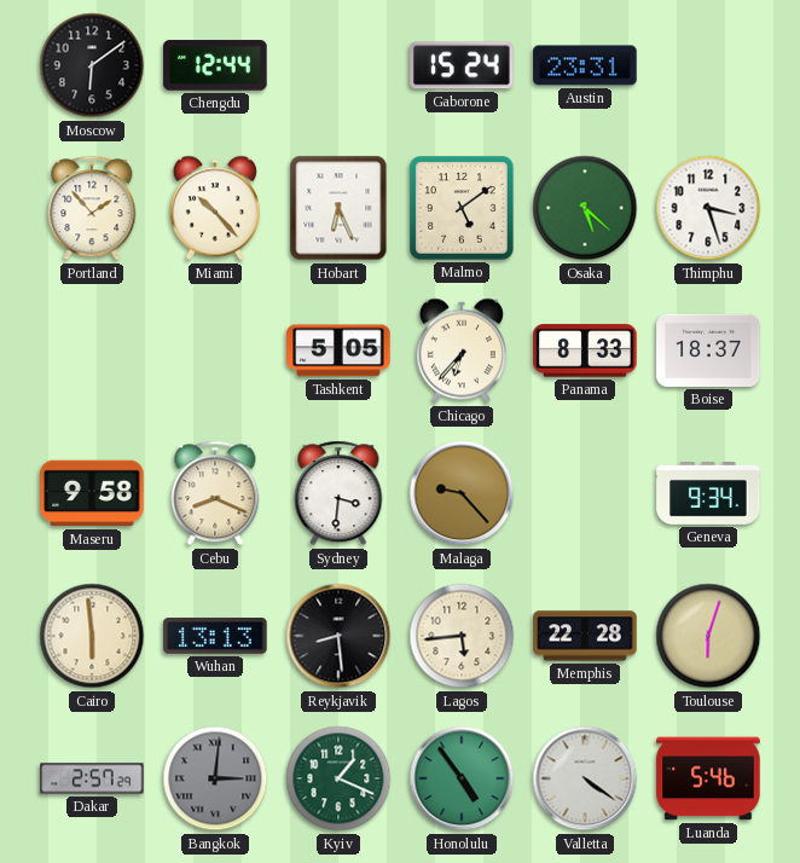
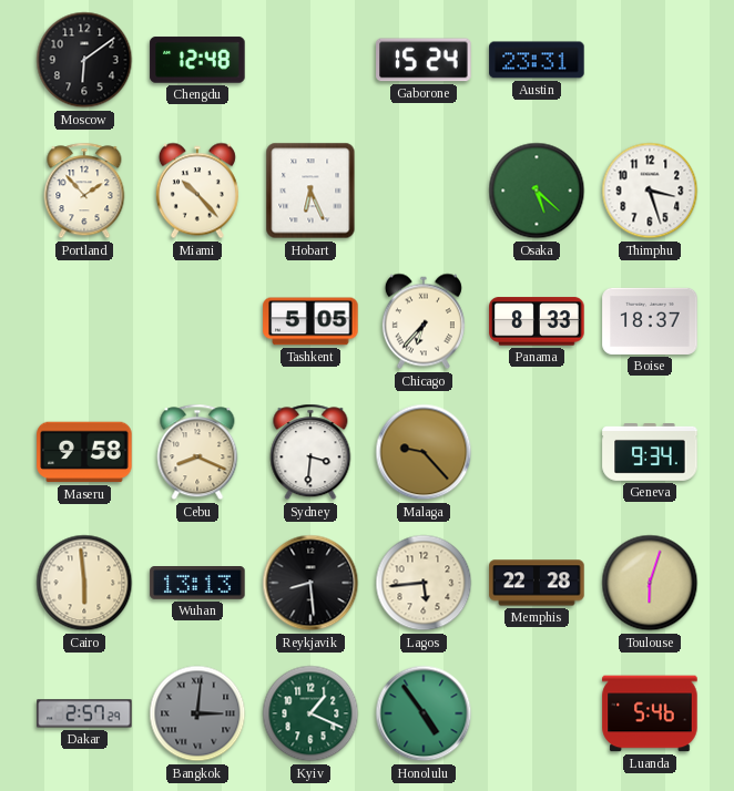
Chengdu: 12:44 -> 12:48 (197, 60)
Malmo: 5:09 -> none (462, 208)
Valletta: 4:21 -> none (585, 778)
